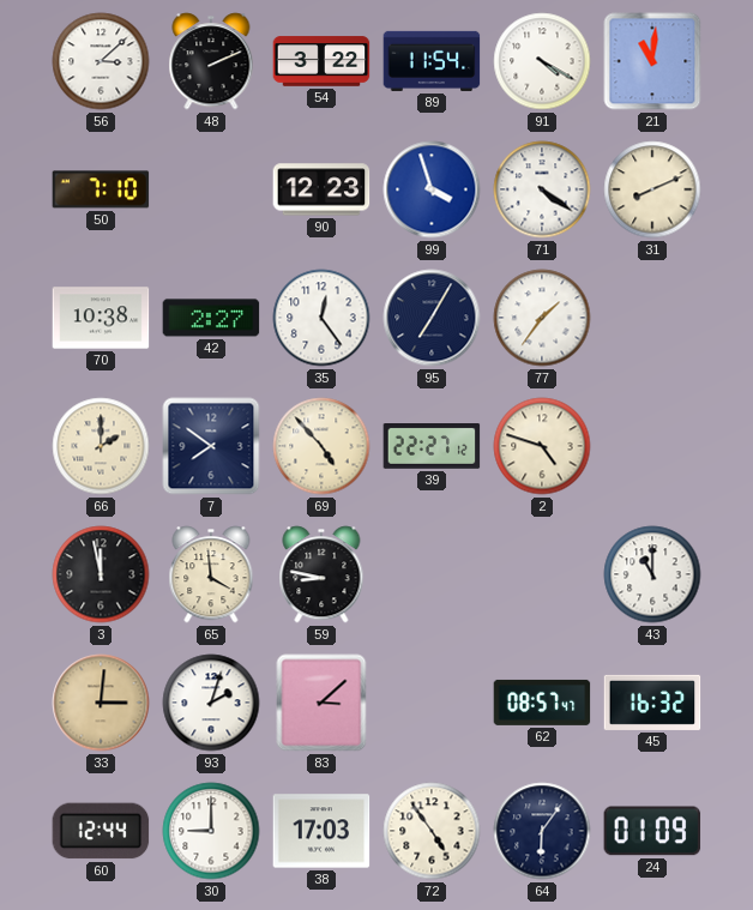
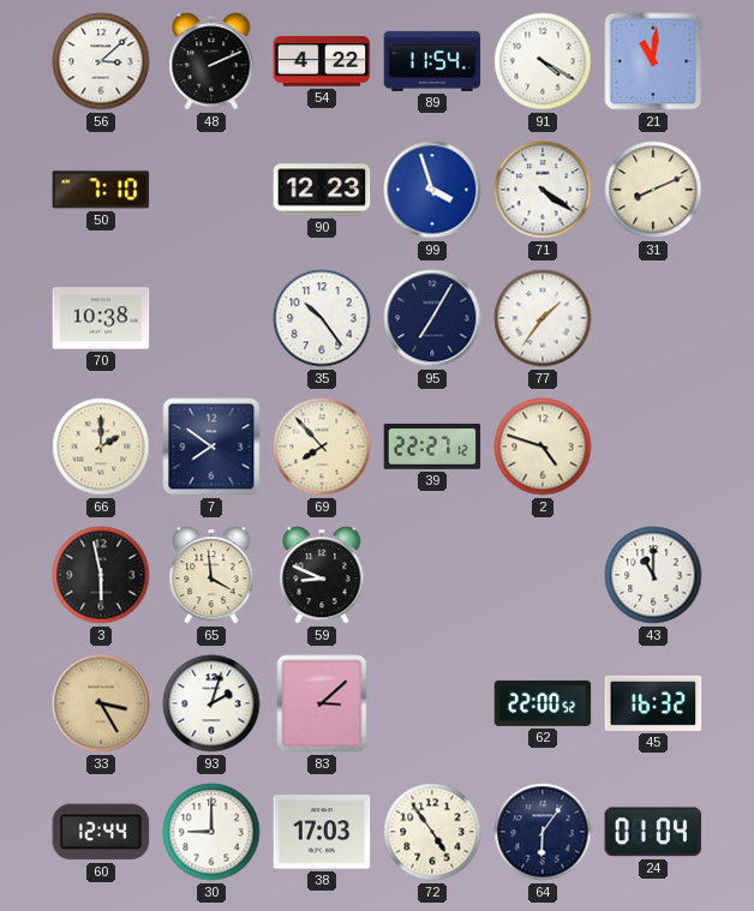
54: 3:22 -> 4:22 (322, 61)
42: 2:27 -> none (211, 318)
35: 12:24 -> 10:24 (322, 318)
69: 4:53 -> 7:53 (322, 446)
3: 11:58 -> 5:58 (101, 575)
59: 8:47 -> 8:49 (322, 575)
33: 3:01 -> 3:25 (101, 703)
62: 08:57 -> 22:00 (543, 703)
24: 01:09 -> 01:04 (653, 832)
